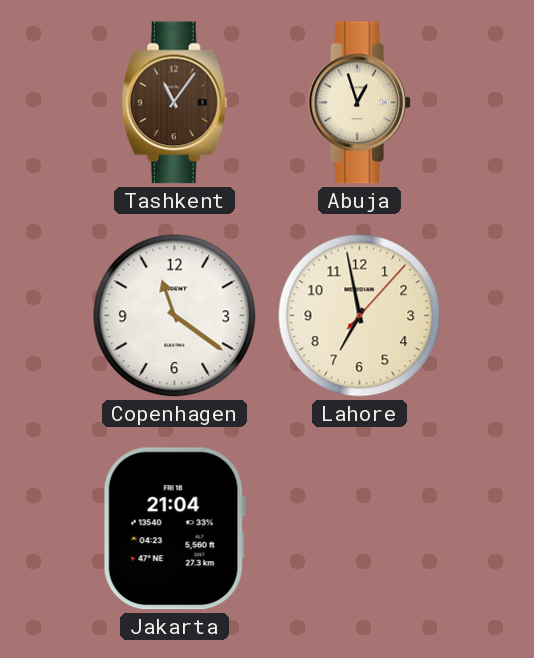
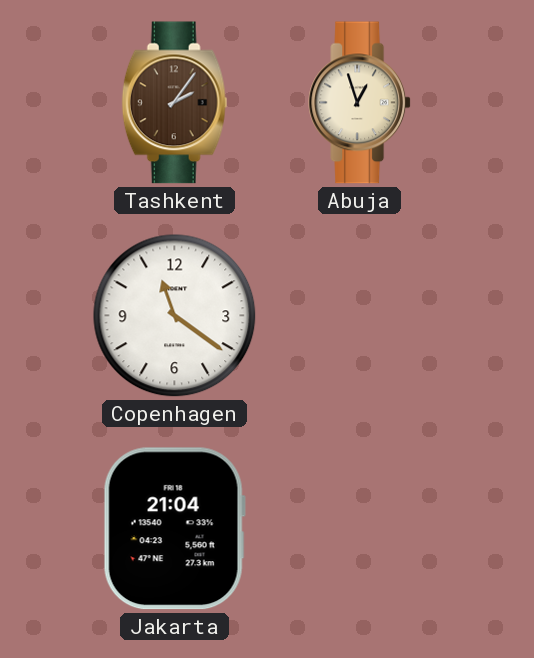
Tashkent: 11:06 -> 2:06 (175, 103)
Lahore: 6:58 -> none (360, 316)
